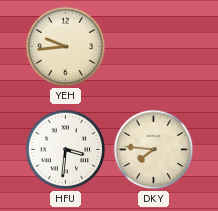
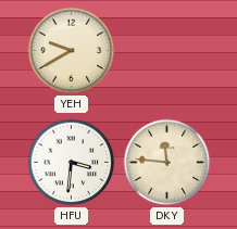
YEH: 9:44 -> 9:40 (72, 51)
DKY: 7:46 -> 11:46 (167, 163)
